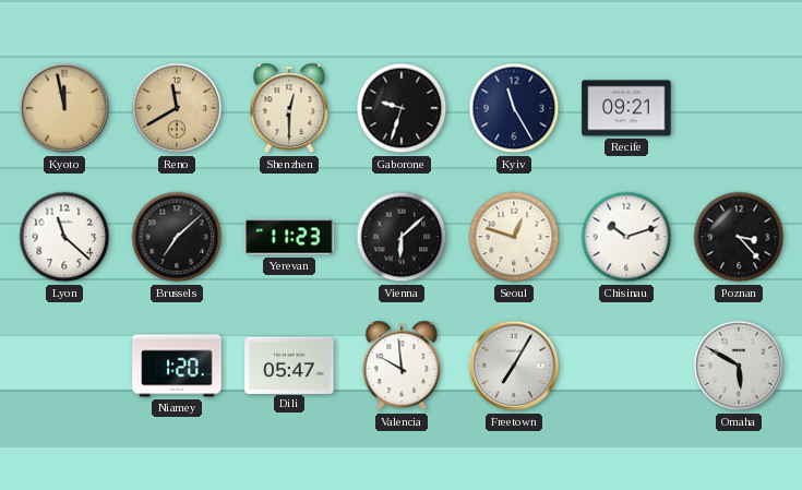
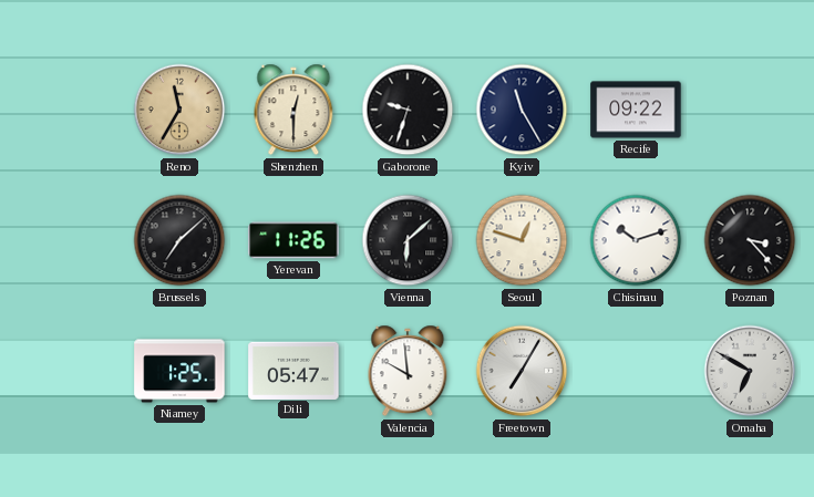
Kyoto: 11:58 -> none (64, 108)
Reno: 11:40 -> 11:35 (179, 110)
Recife: 09:21 -> 09:22 (636, 110)
Lyon: 11:22 -> none (64, 237)
Yerevan: 11:23 -> 11:26 (293, 240)
Niamey: 1:20 -> 1:25 (179, 371)
Omaha: 5:50 -> 6:50 (750, 371)
